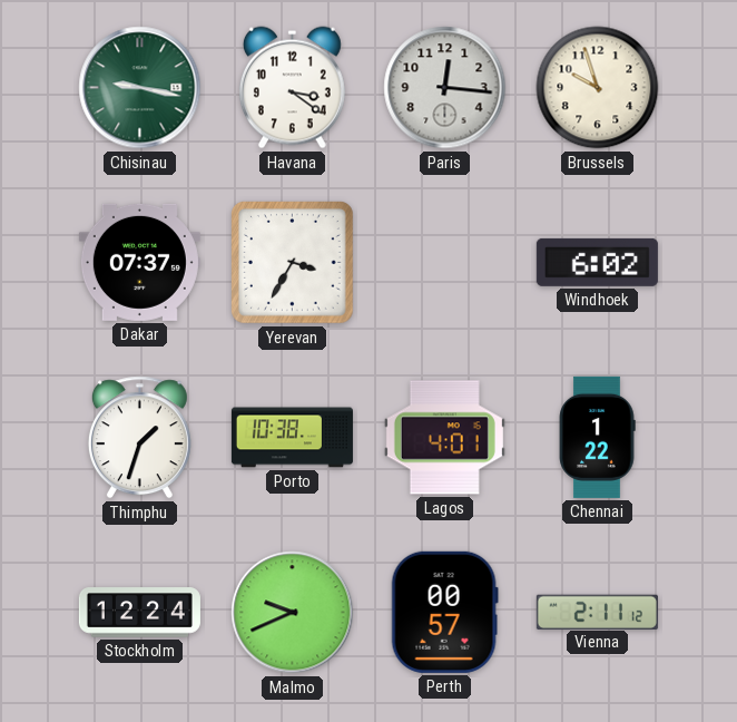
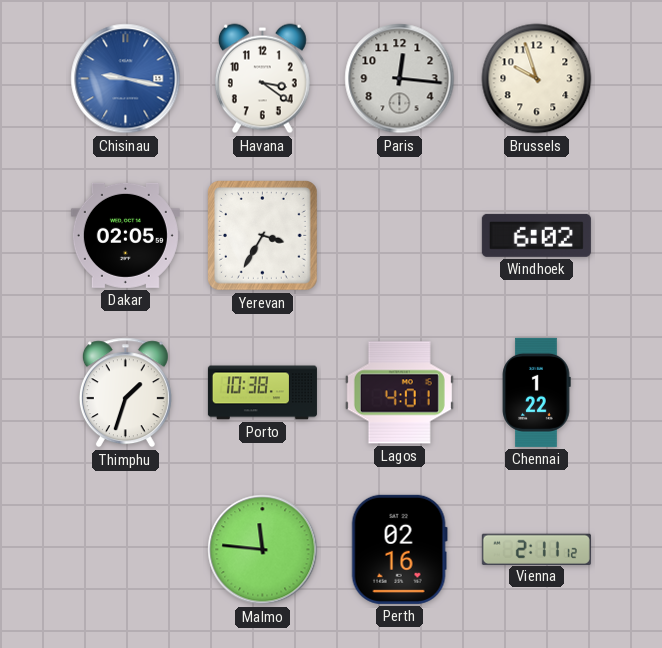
Chisinau dial: green -> blue (126, 79)
Dakar: 07:37 -> 02:05 (125, 235)
Stockholm: 12:24 -> none (139, 613)
Malmo: 9:41 -> 11:46 (263, 550)
Perth: 00:57 -> 02:16 (399, 549)
